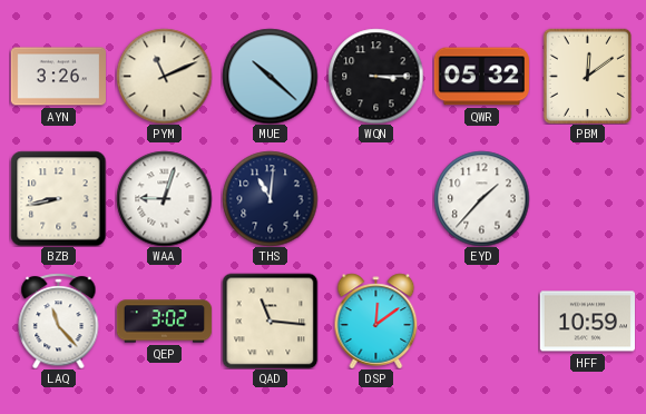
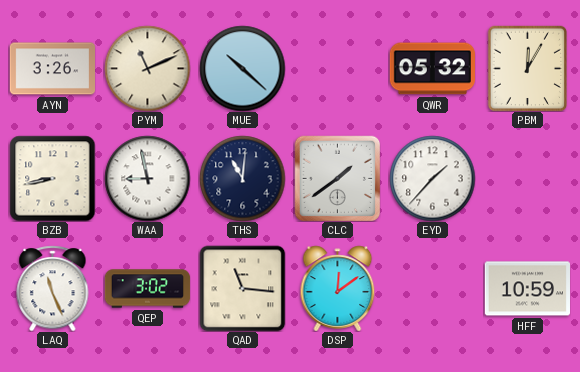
WQN: 3:15 -> none (375, 76)
PBM: 12:09 -> 12:05 (528, 68)
WAA: 9:03 -> 8:58 (147, 178)
CLC: none -> 1:39 (337, 178)
LAQ: 11:23 -> 11:26 (53, 288)
